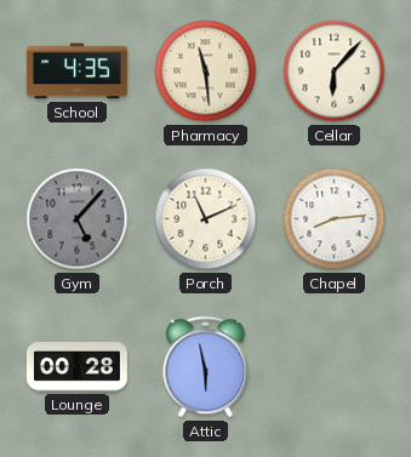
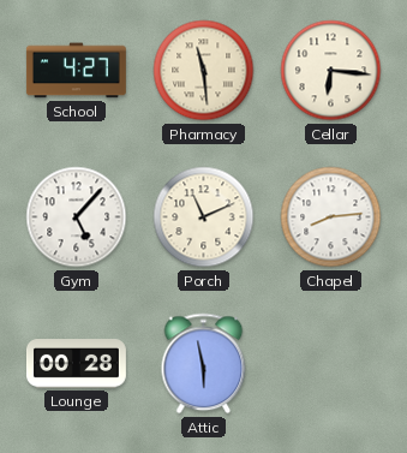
School: 4:35 -> 4:27 (76, 71)
Cellar: 6:07 -> 6:16 (331, 71)
Gym dial: grey -> white (77, 217)
